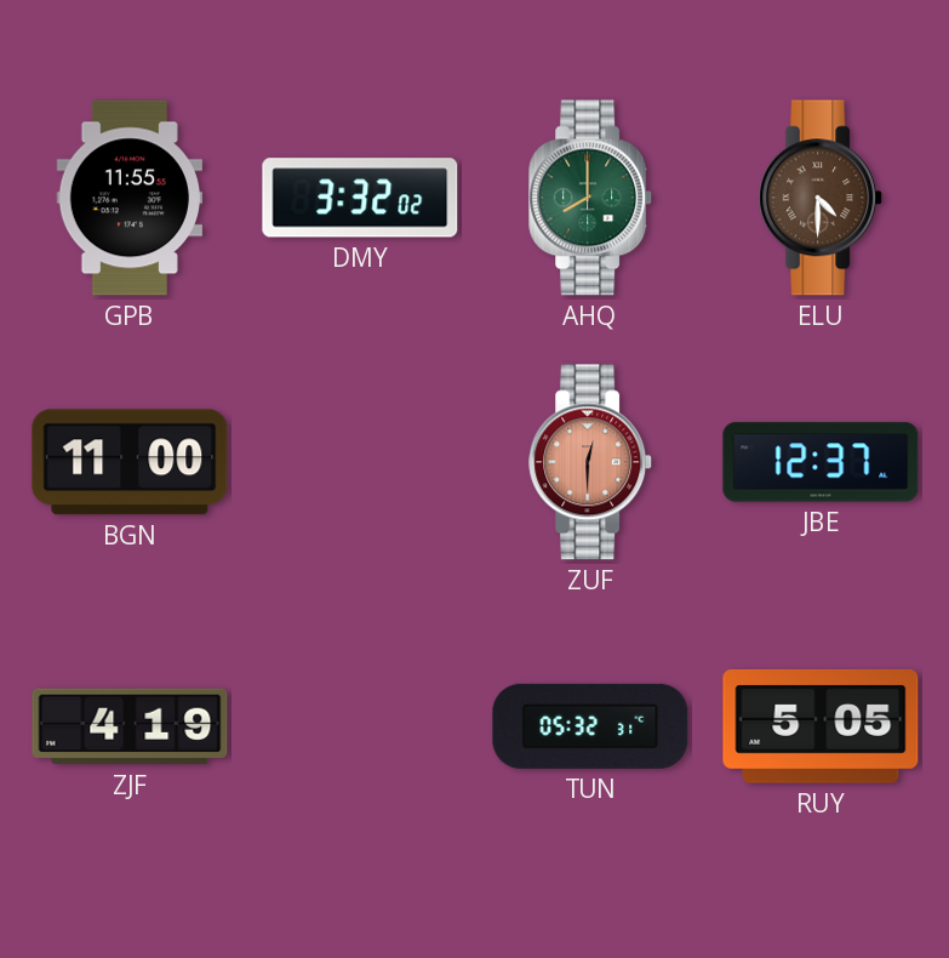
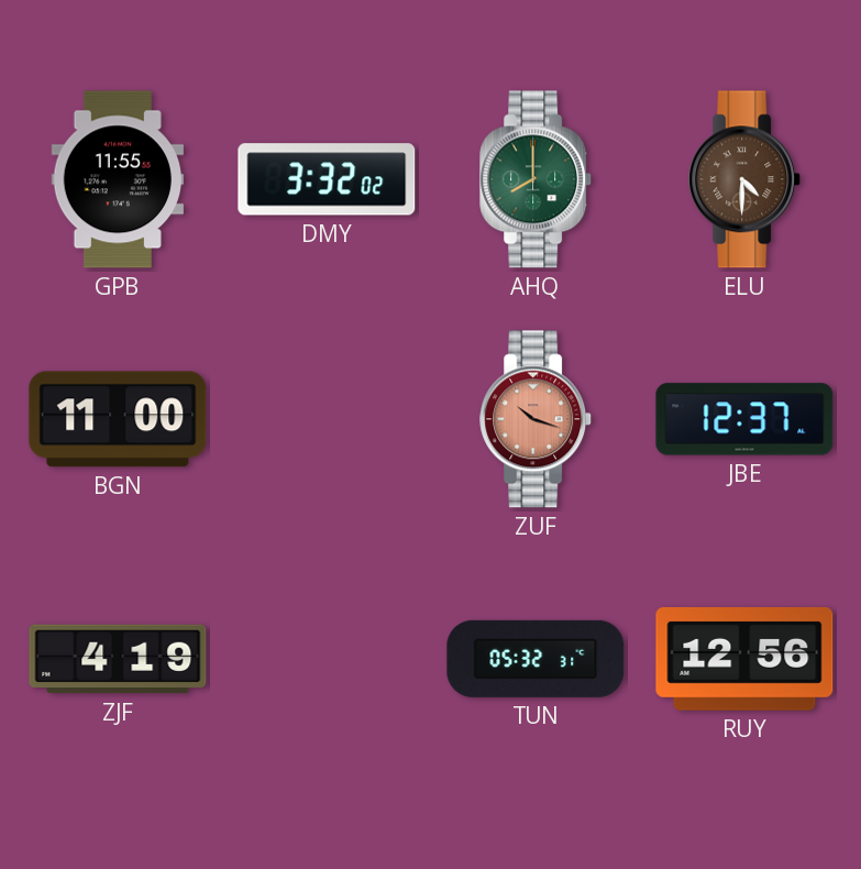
ZUF: 12:30 -> 10:18 (537, 419)
RUY: 5:05 -> 12:56 (744, 659)
